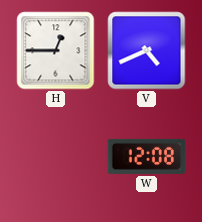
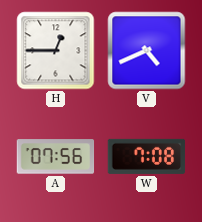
A: none -> 07:56 (56, 157)
W: 12:08 -> 7:08 (147, 156)
